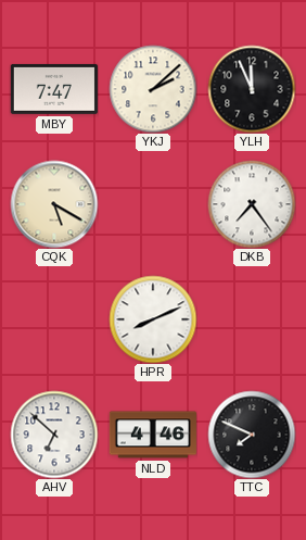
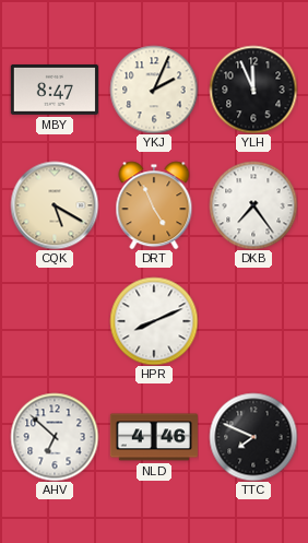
MBY: 7:47 -> 8:47 (55, 90)
YKJ: 2:08 -> 2:04 (154, 90)
DRT: none -> 4:56 (154, 205)
